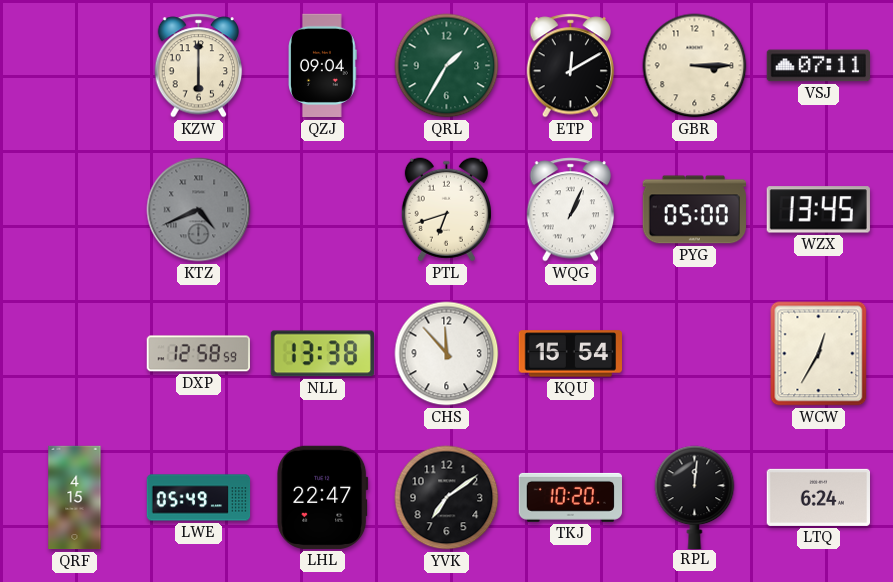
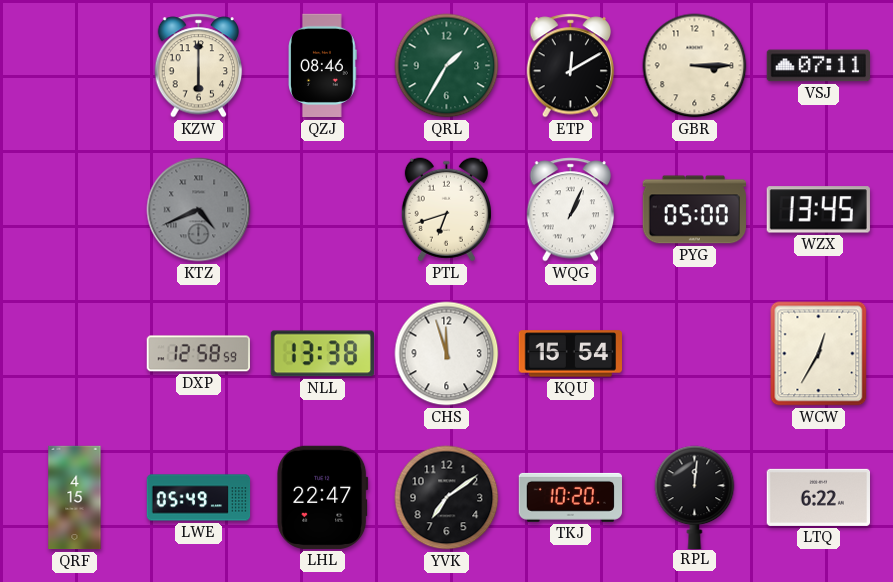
QZJ: 09:04 -> 08:46 (323, 66)
CHS: 11:53 -> 11:57 (447, 354)
LTQ: 6:24 -> 6:22 (818, 497)
